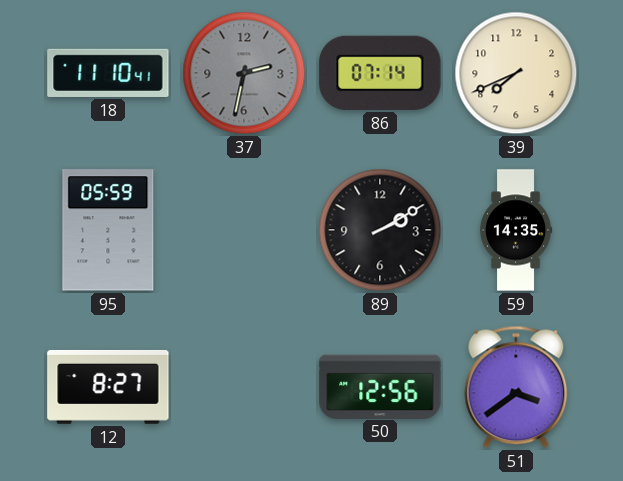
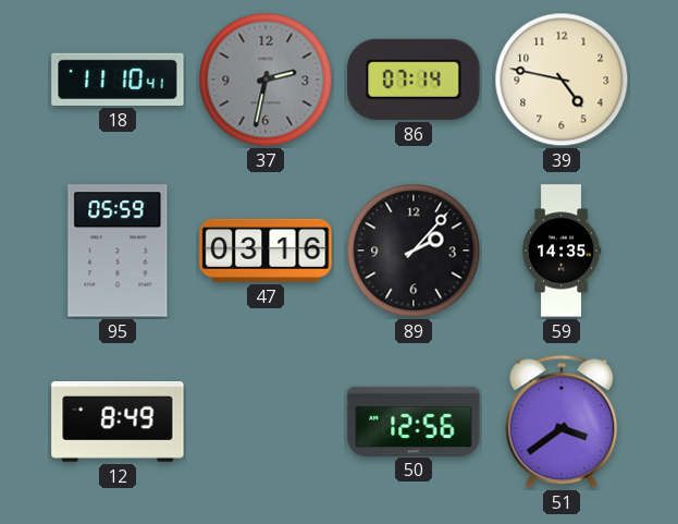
39: 7:41 -> 4:47 (562, 80)
47: none -> 03:16 (266, 251)
89: 2:10 -> 2:07 (414, 251)
12: 8:27 -> 8:49 (118, 422)
